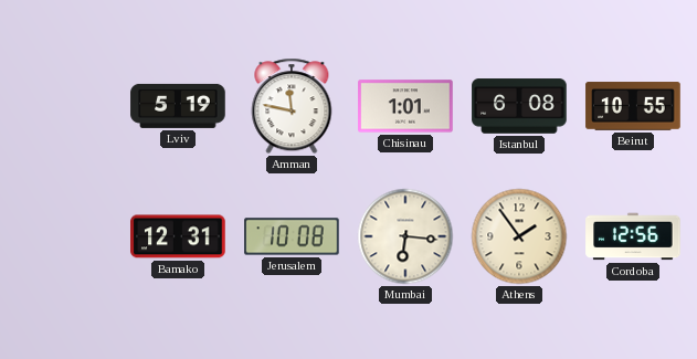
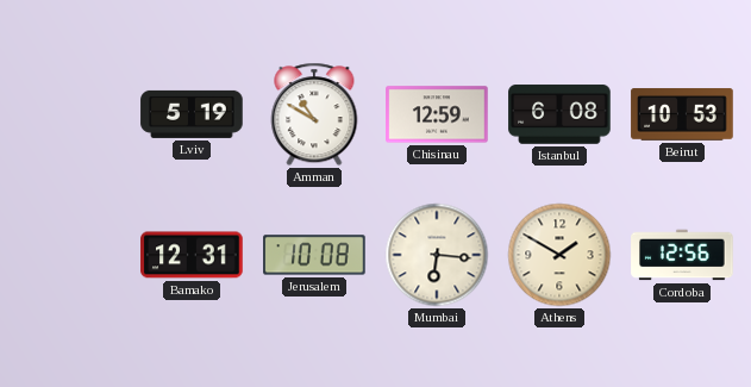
Amman: 11:47 -> 10:50 (314, 114)
Chisinau: 1:01 -> 12:59 (437, 114)
Beirut: 10:55 -> 10:53 (682, 114)
Athens: 1:54 -> 1:50 (559, 255)
